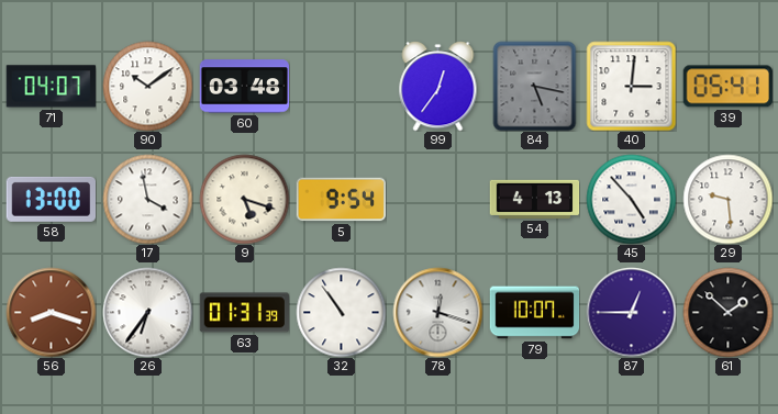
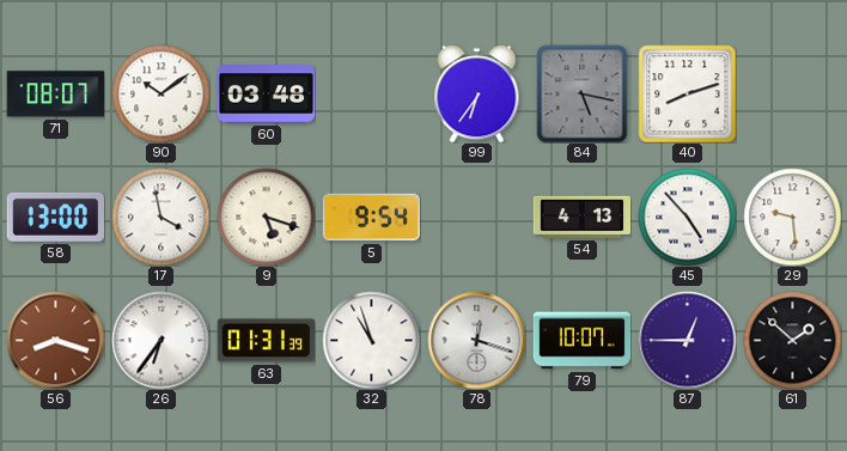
71: 04:07 -> 08:07 (55, 95)
99: 12:36 -> 6:36 (477, 93)
40: 3:01 -> 8:12 (687, 93)
39: 05:41 -> none (727, 87)
32: 10:54 -> 10:57 (371, 340)
